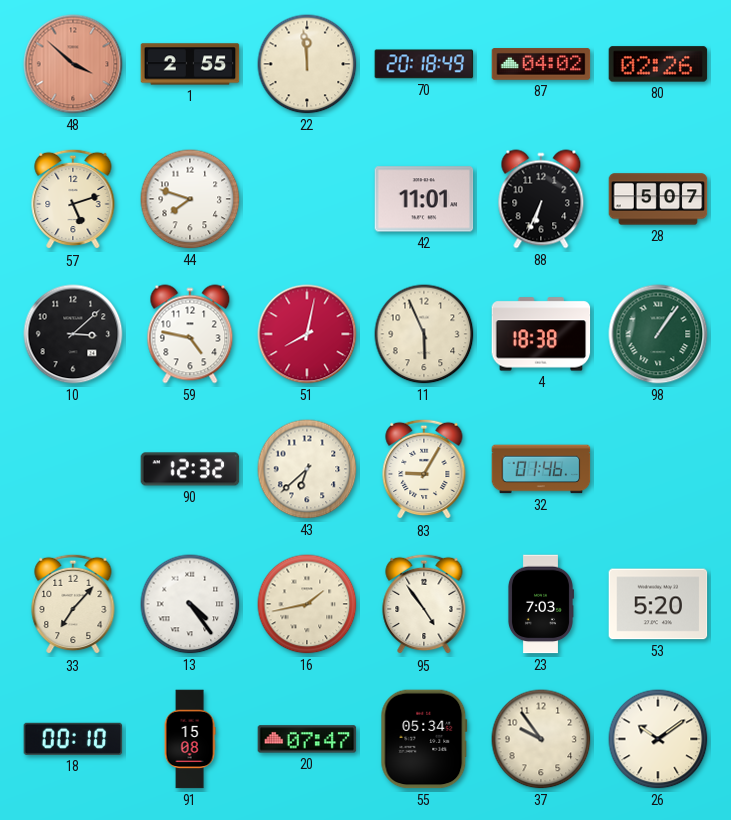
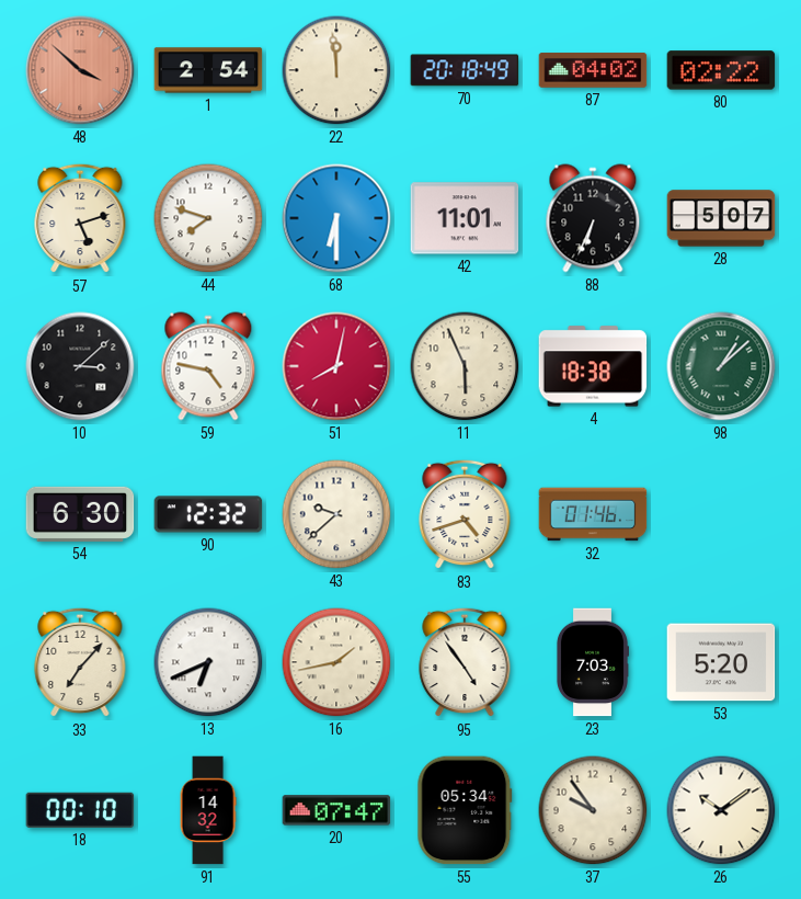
1: 2:55 -> 2:54 (208, 70)
80: 02:26 -> 02:22 (721, 70)
68: none -> 6:30 (336, 218)
98: 1:06 -> 1:08 (721, 366)
54: none -> 6:30 (80, 514)
43: 6:38 -> 9:38 (336, 514)
83: 9:05 -> 4:42 (465, 514)
13: 4:24 -> 6:41 (208, 662)
91: 15:08 -> 14:32 (208, 810)
